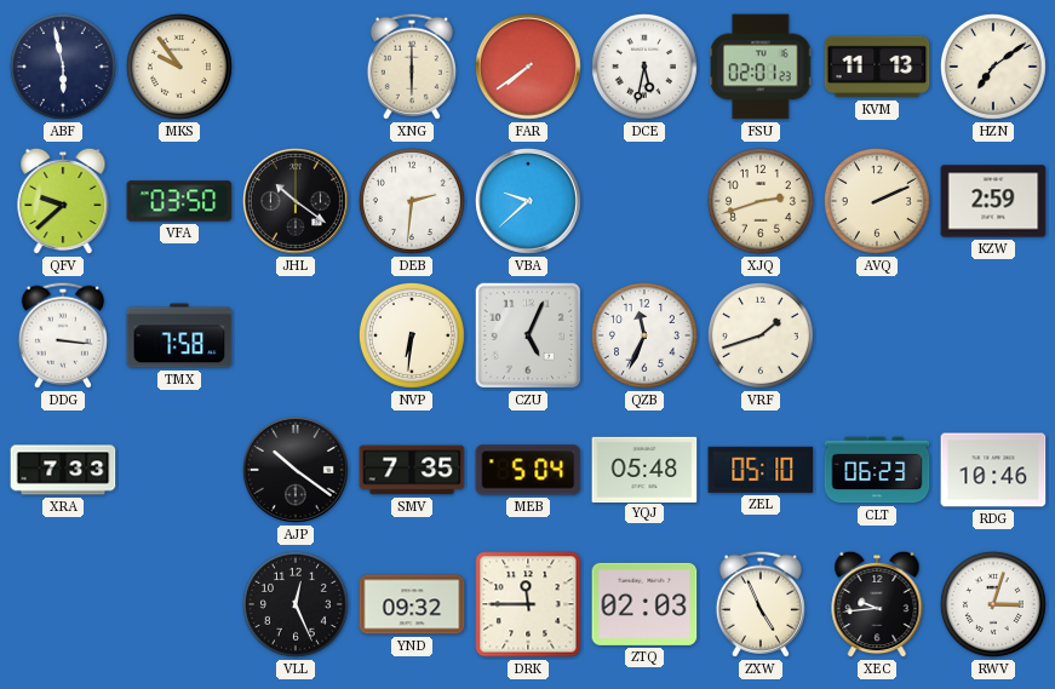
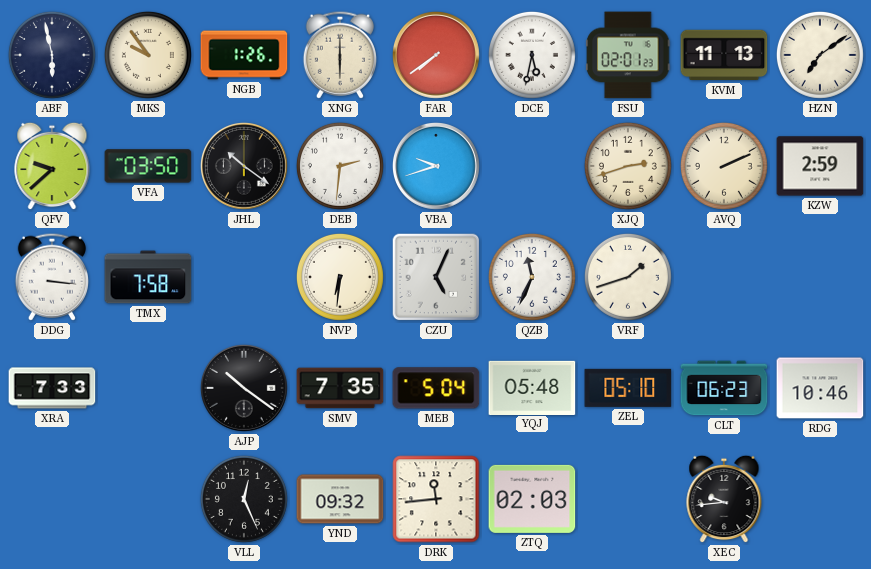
NGB: none -> 1:26 (244, 55)
VBA: 9:38 -> 9:42 (436, 166)
DRK: 11:45 -> 11:44 (436, 499)
ZXW: 4:56 -> none (761, 604)
RWV: 3:03 -> none (993, 604)
